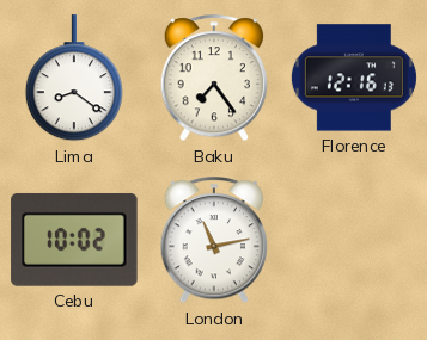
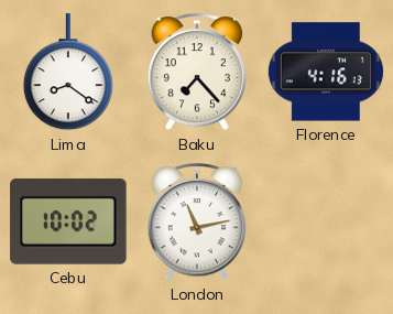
Baku: 7:24 -> 7:23 (197, 73)
Florence: 12:16 -> 4:16 (326, 72)
